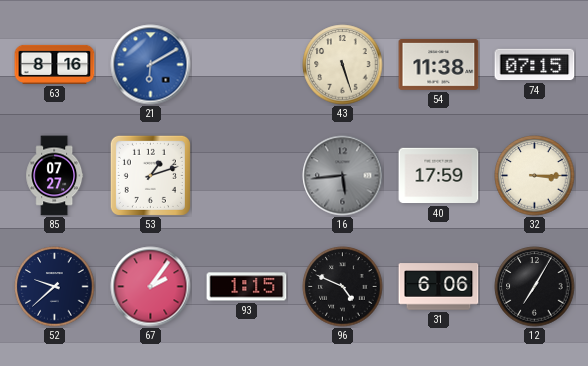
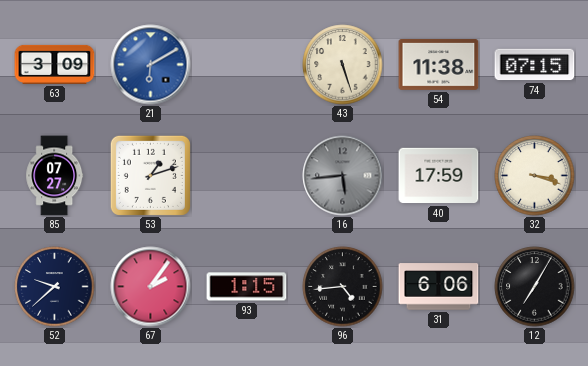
63: 8:16 -> 3:09 (55, 64)
32: 3:15 -> 3:18 (535, 176)
96: 4:49 -> 4:44 (343, 287)
